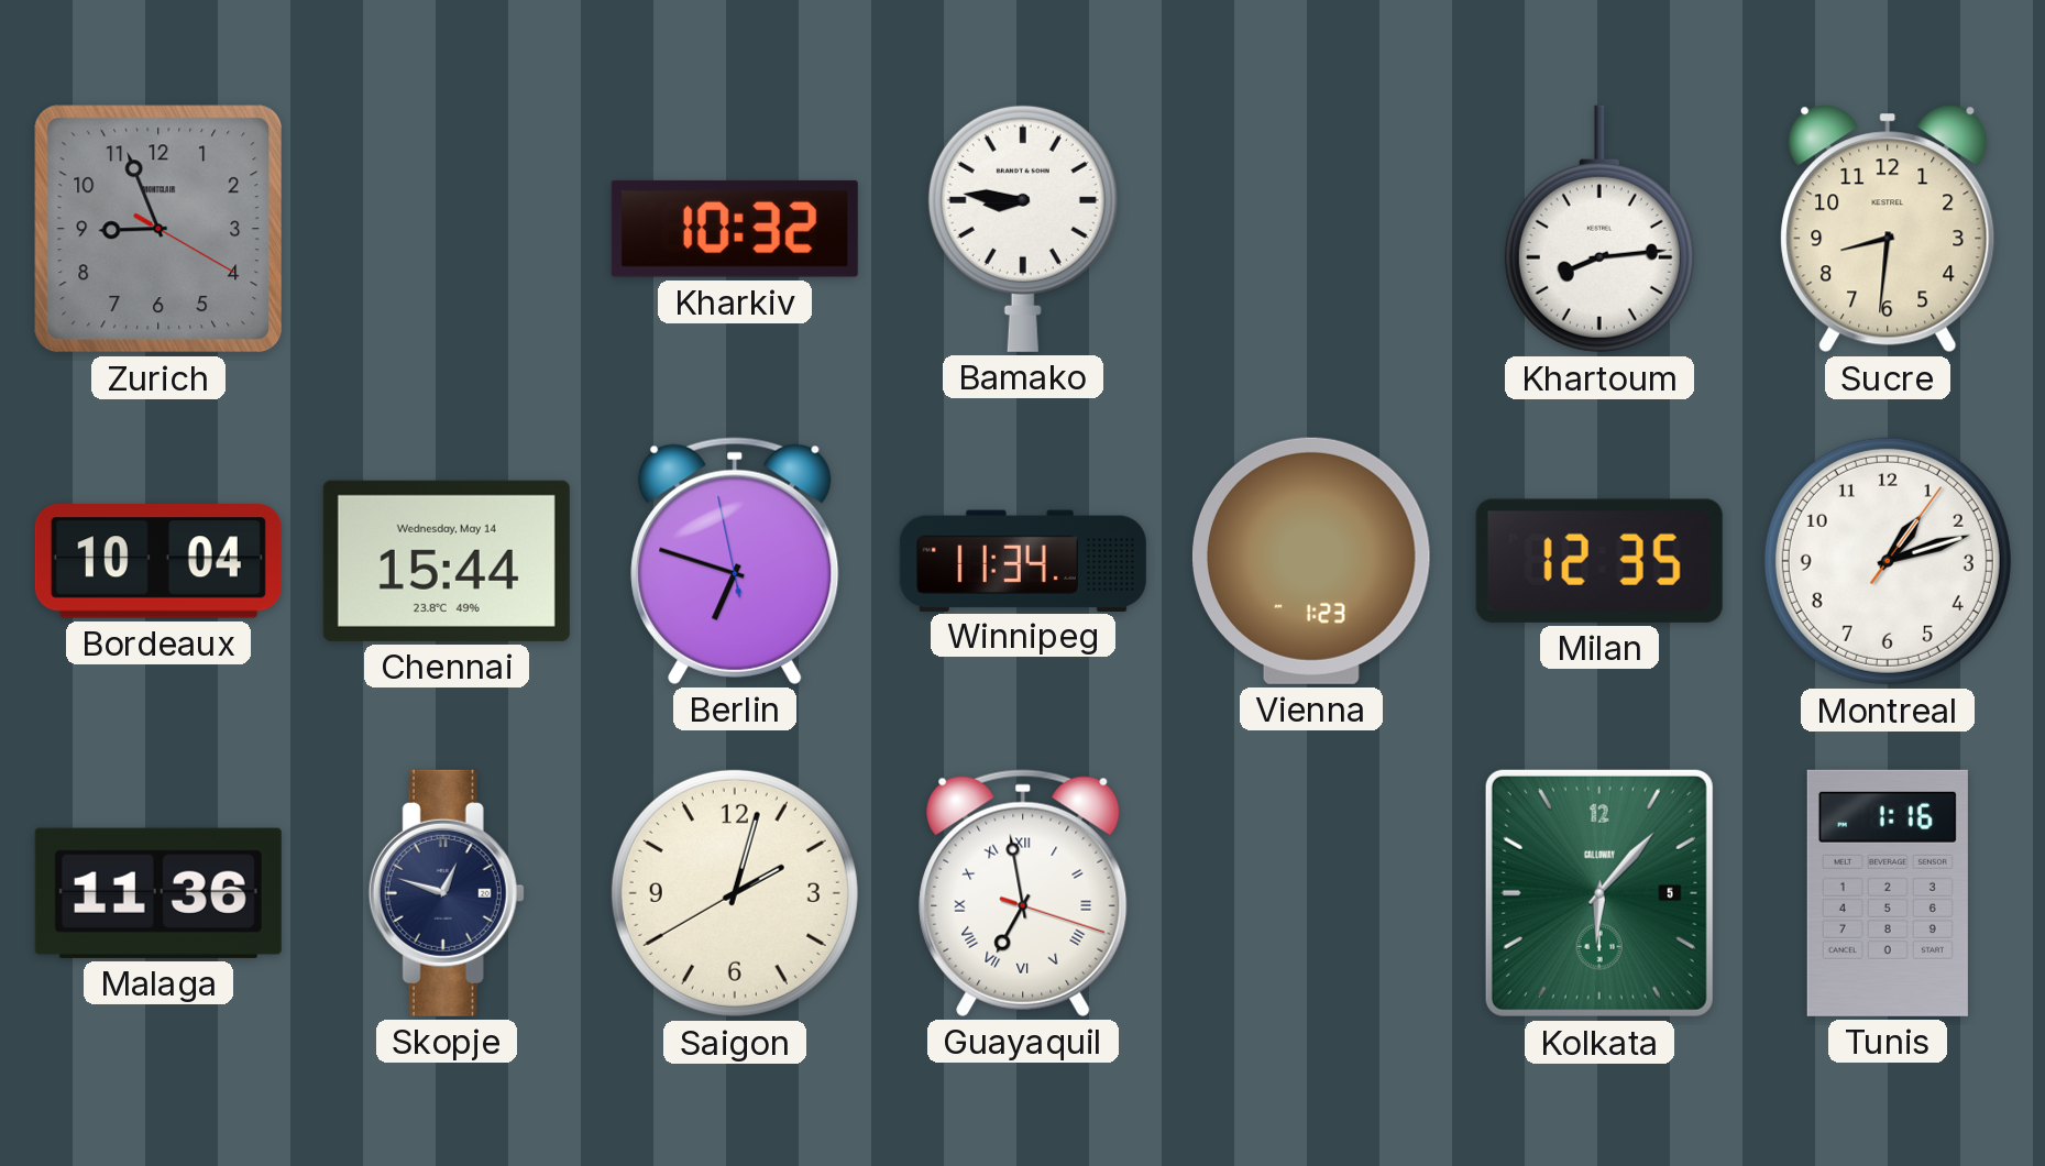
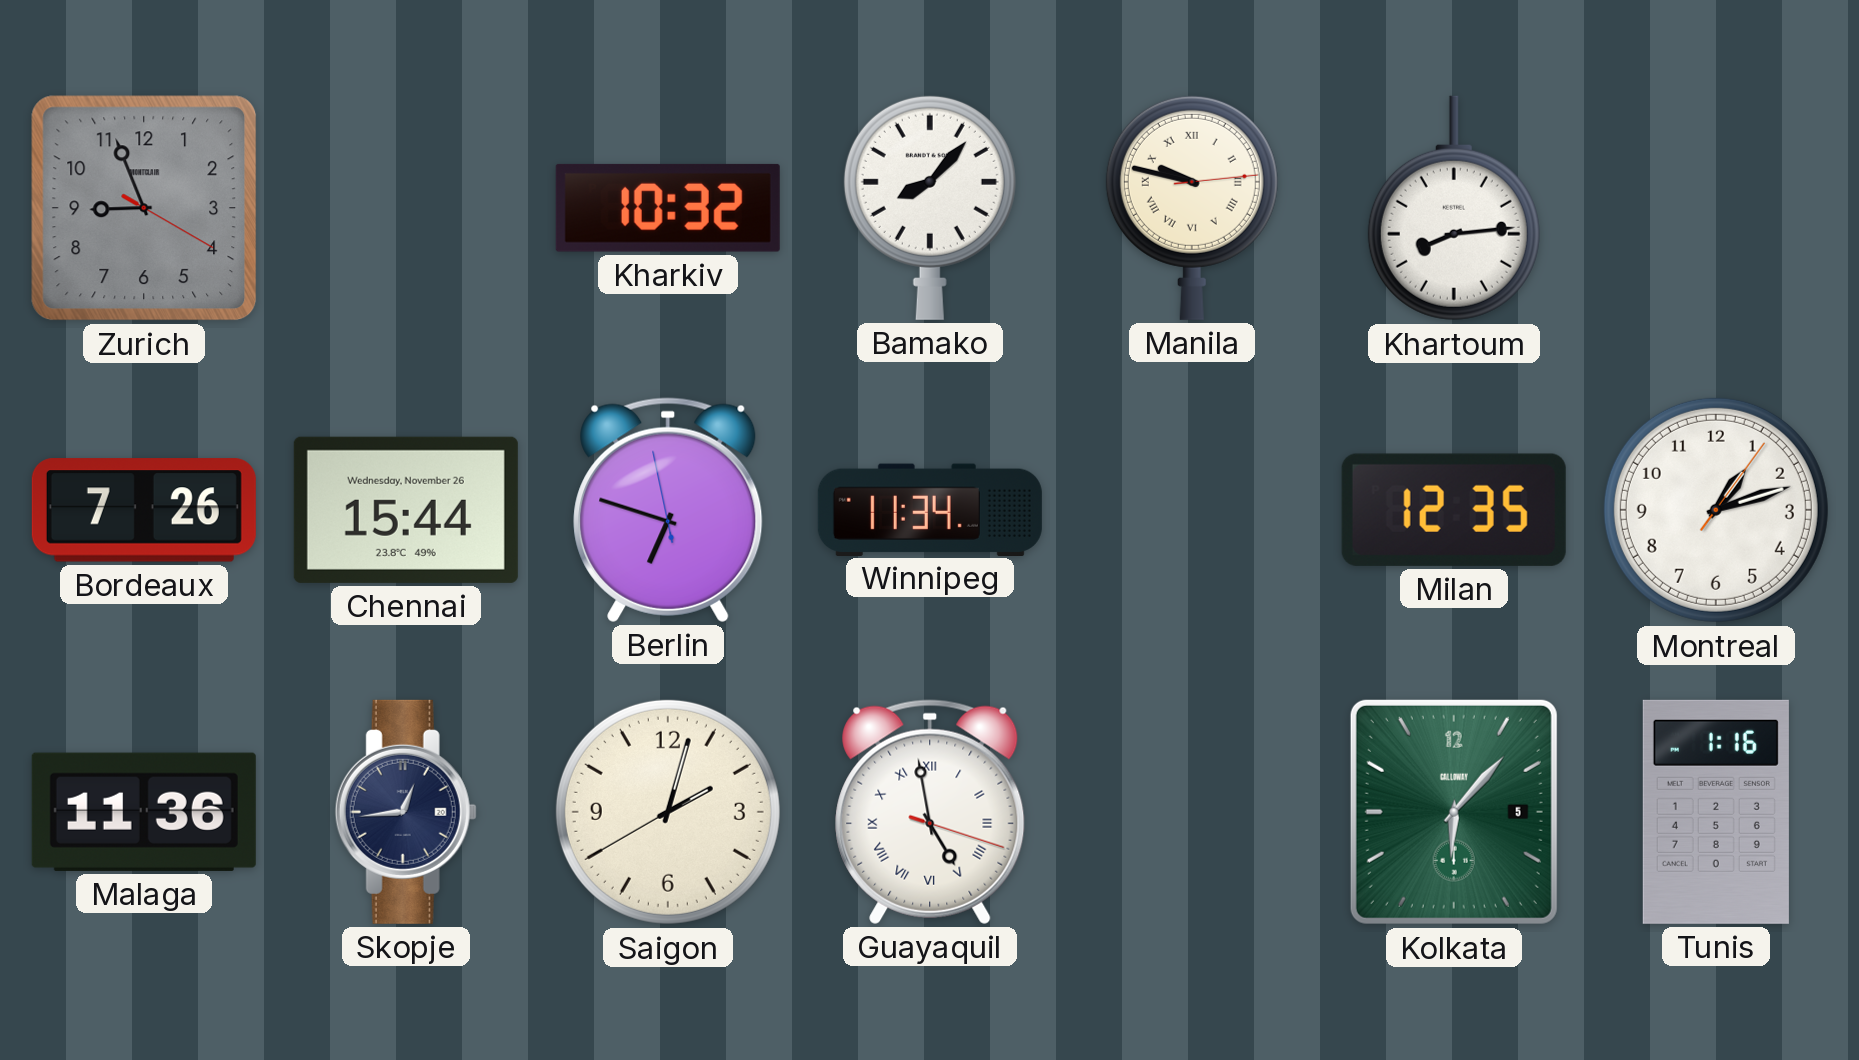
Bamako: 8:46 -> 8:07 (930, 207)
Manila: none -> 9:47 (1192, 207)
Sucre: 8:31 -> none (1888, 229)
Bordeaux: 10:04 -> 7:26 (144, 510)
Chennai date: Wednesday, May 14 -> Wednesday, November 26 (406, 510)
Vienna: 1:23 -> none (1311, 561)
Skopje: 12:48 -> 12:44 (406, 812)
Guayaquil: 6:58 -> 4:58 (930, 812)
